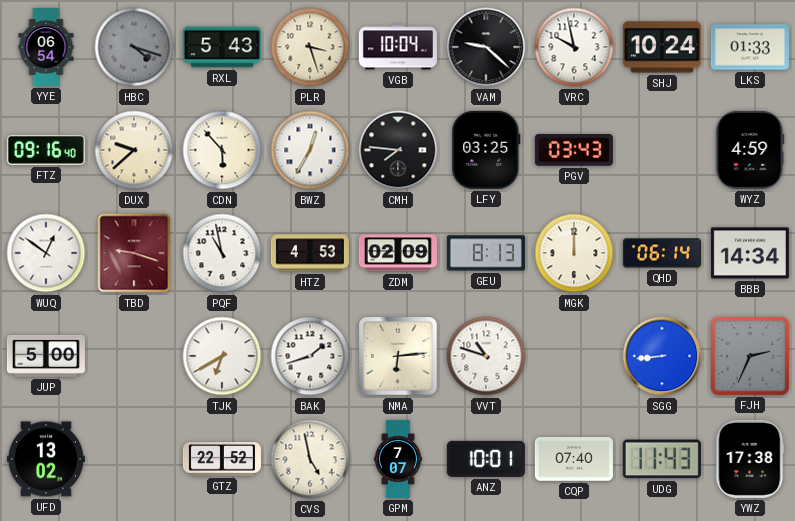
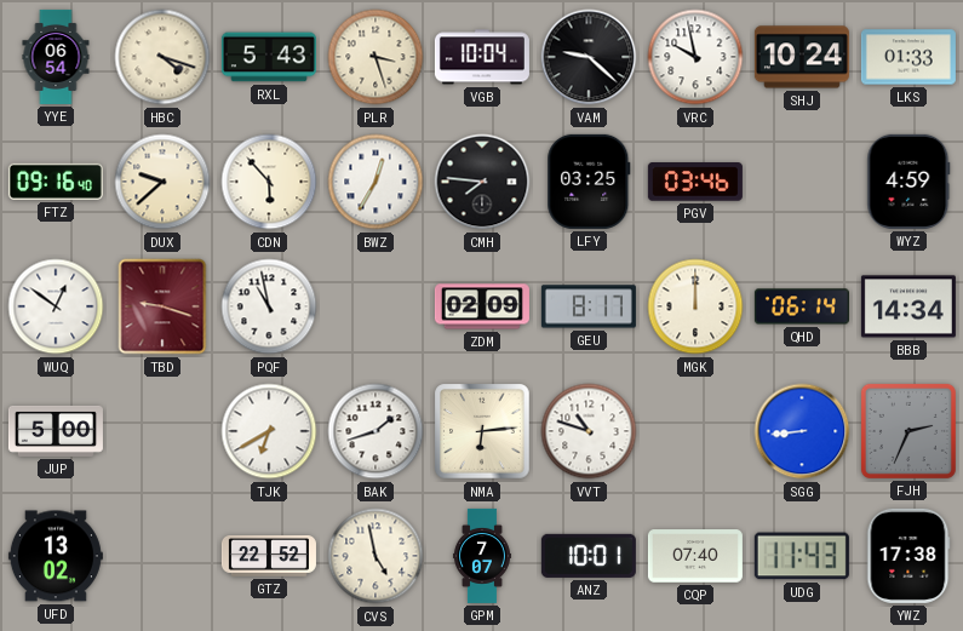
HBC dial: grey -> cream (162, 57)
PGV: 03:43 -> 03:46 (695, 182)
HTZ: 4:53 -> none (310, 253)
GEU: 8:13 -> 8:17 (589, 306)
